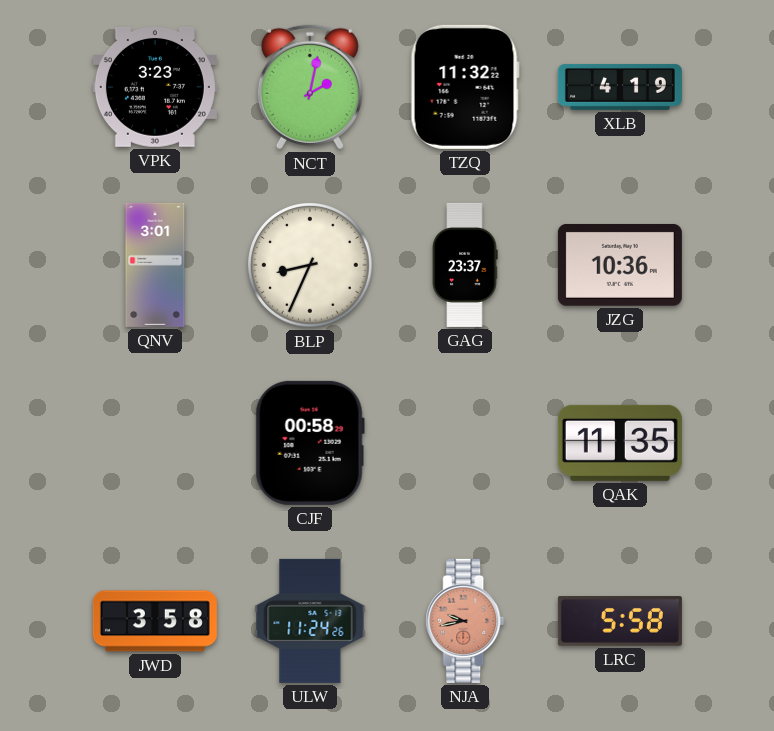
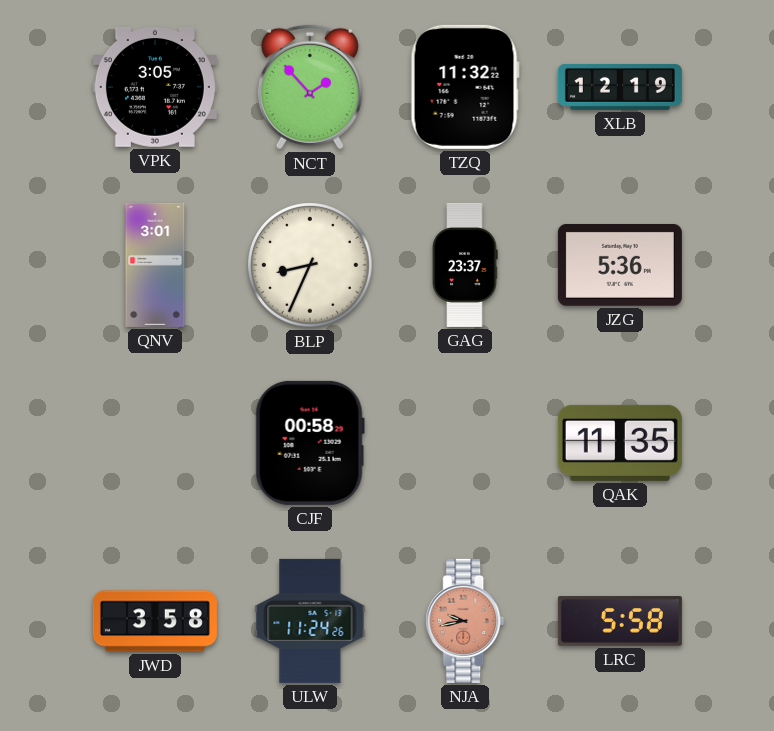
VPK: 3:23 -> 3:05 (155, 87)
NCT: 2:02 -> 1:53 (310, 87)
XLB: 4:19 -> 12:19 (620, 87)
JZG: 10:36 -> 5:36 (620, 265)
